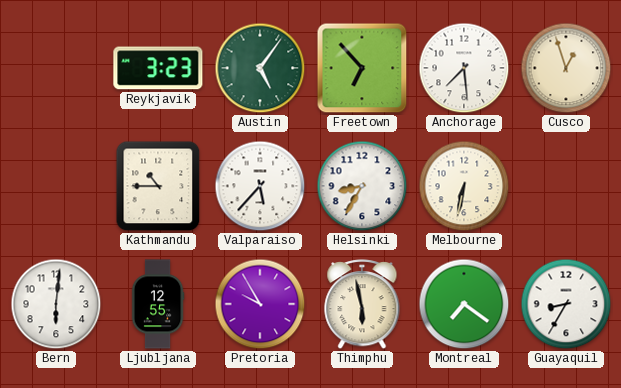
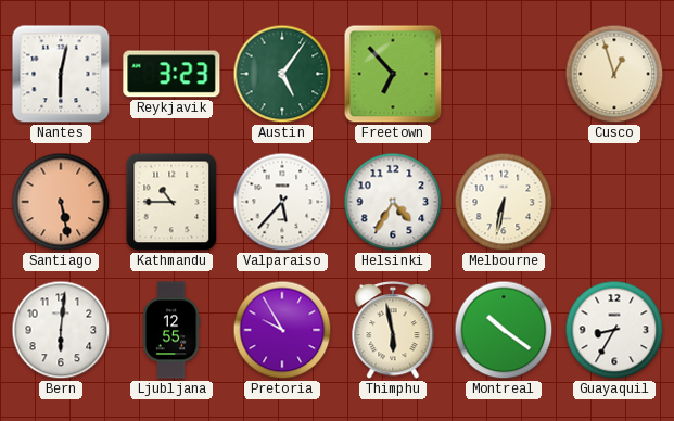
Nantes: none -> 6:02 (61, 74)
Anchorage: 7:29 -> none (464, 68)
Santiago: none -> 5:28 (61, 202)
Helsinki: 8:35 -> 4:35 (393, 202)
Montreal: 7:21 -> 10:21 (504, 330)
